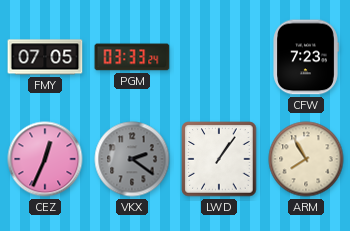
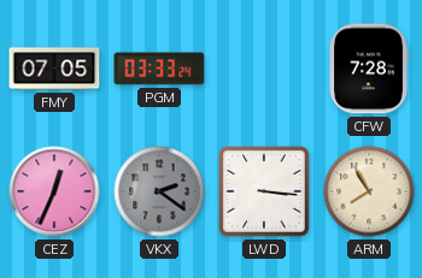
CFW: 7:23 -> 7:28 (369, 69)
LWD: 1:06 -> 3:16 (264, 191)
